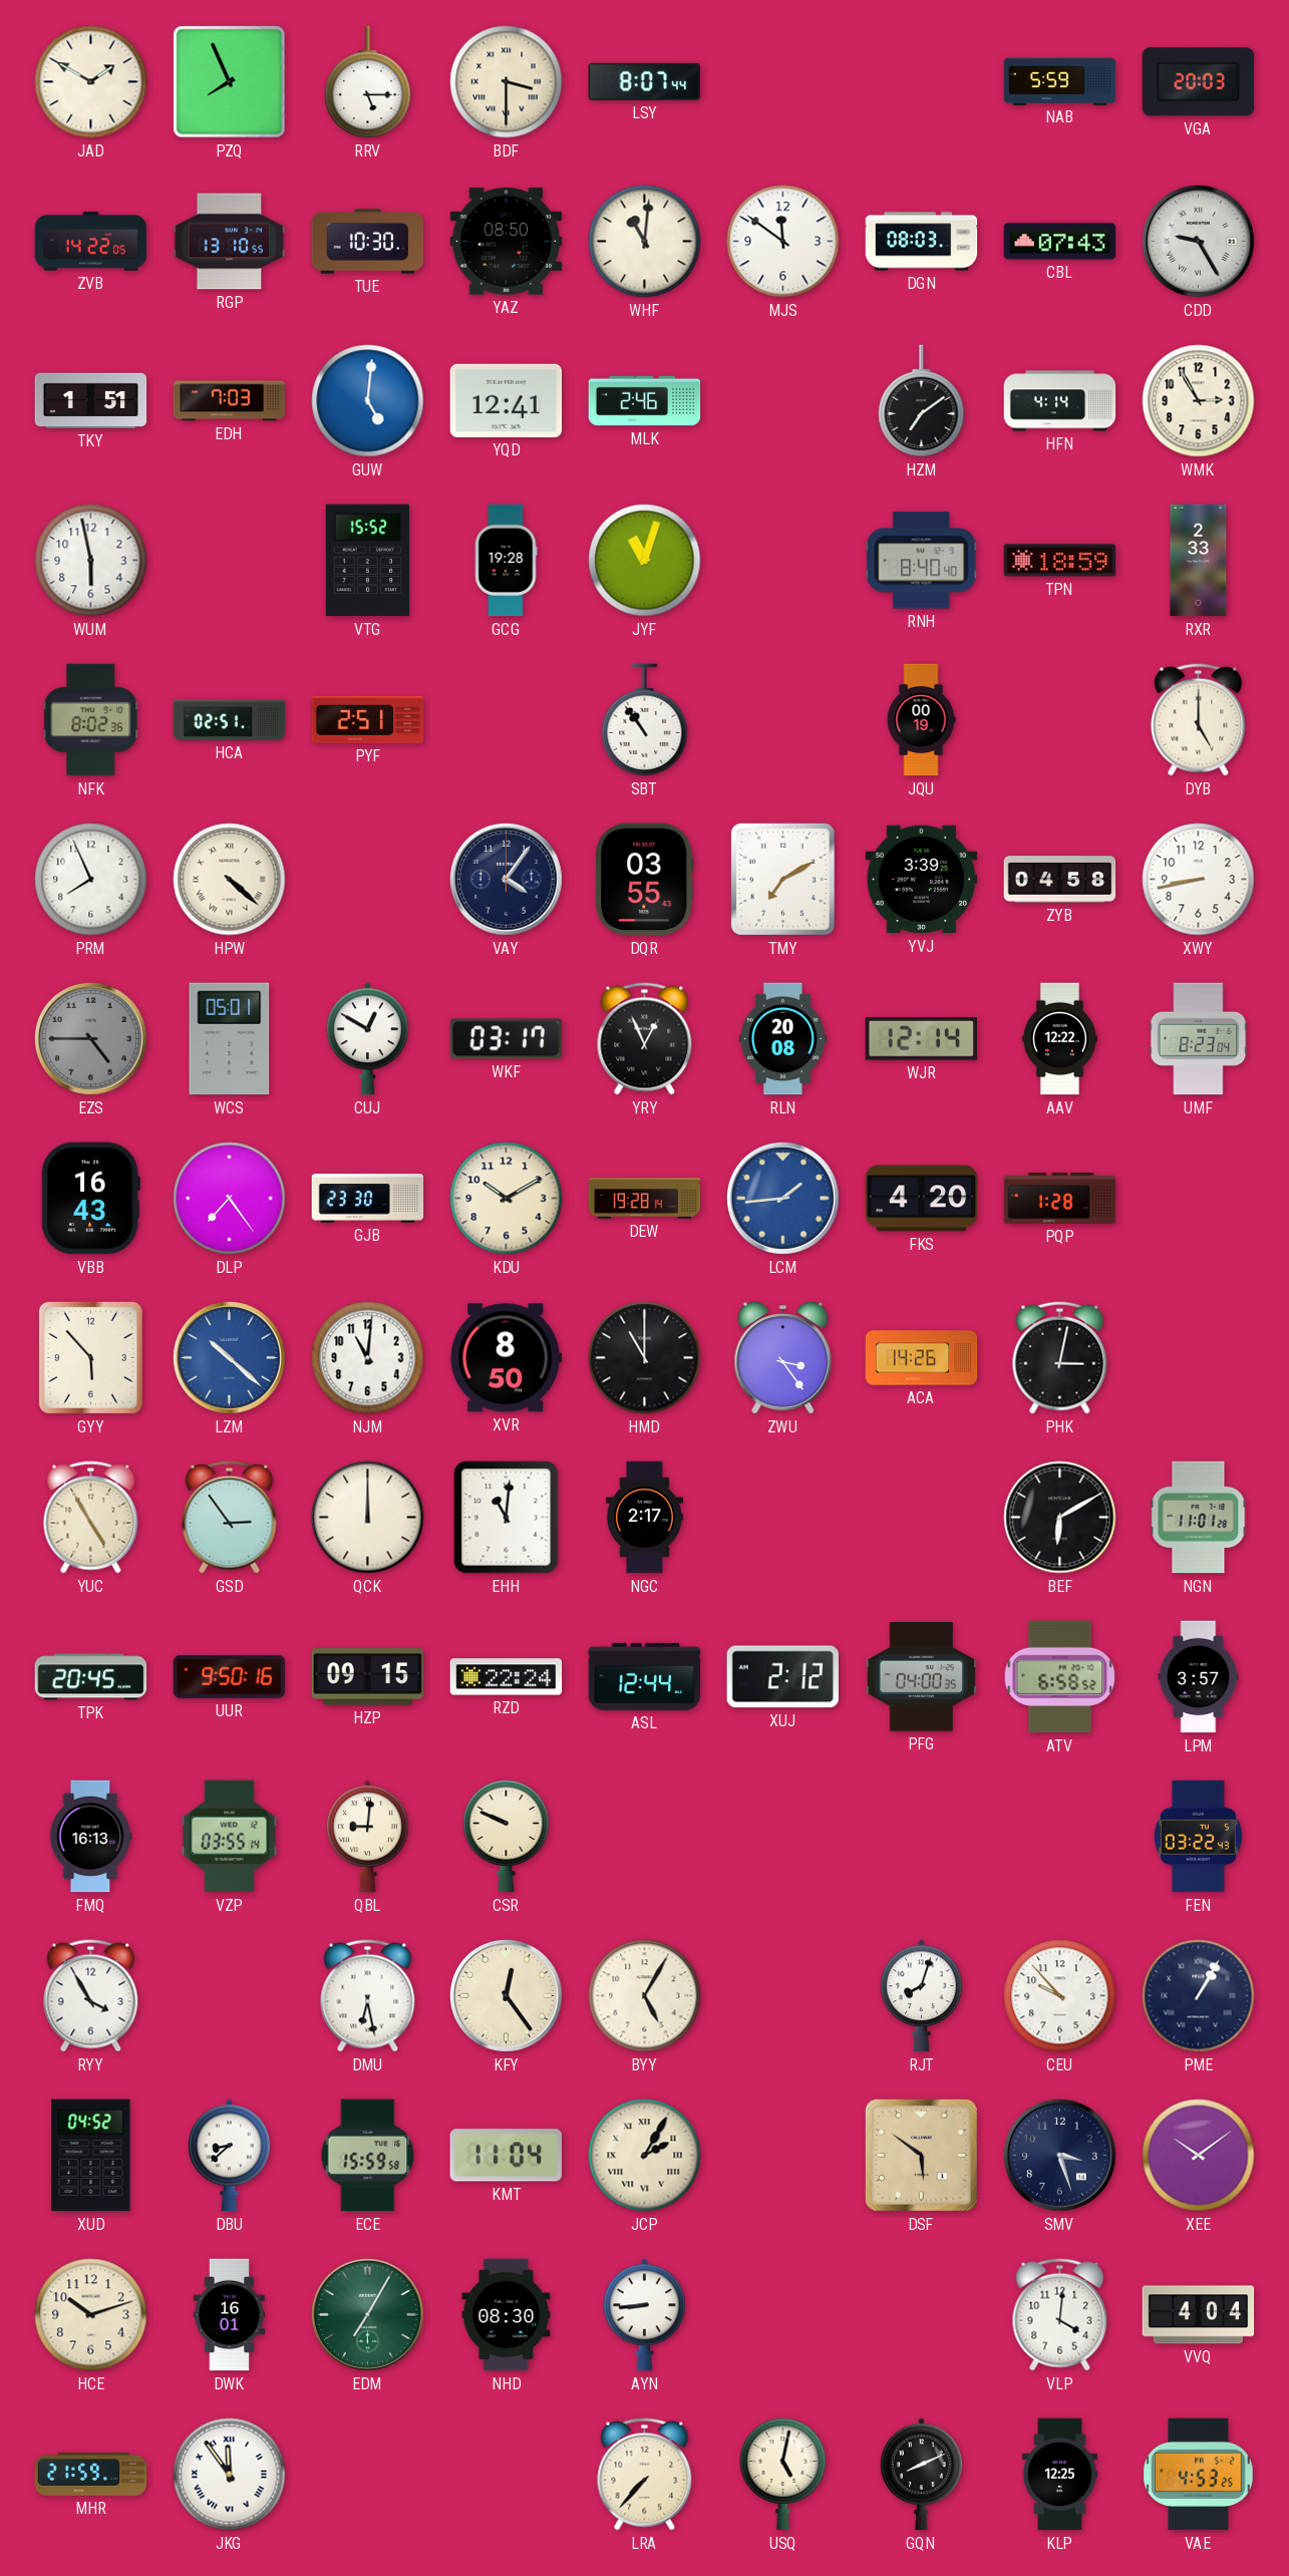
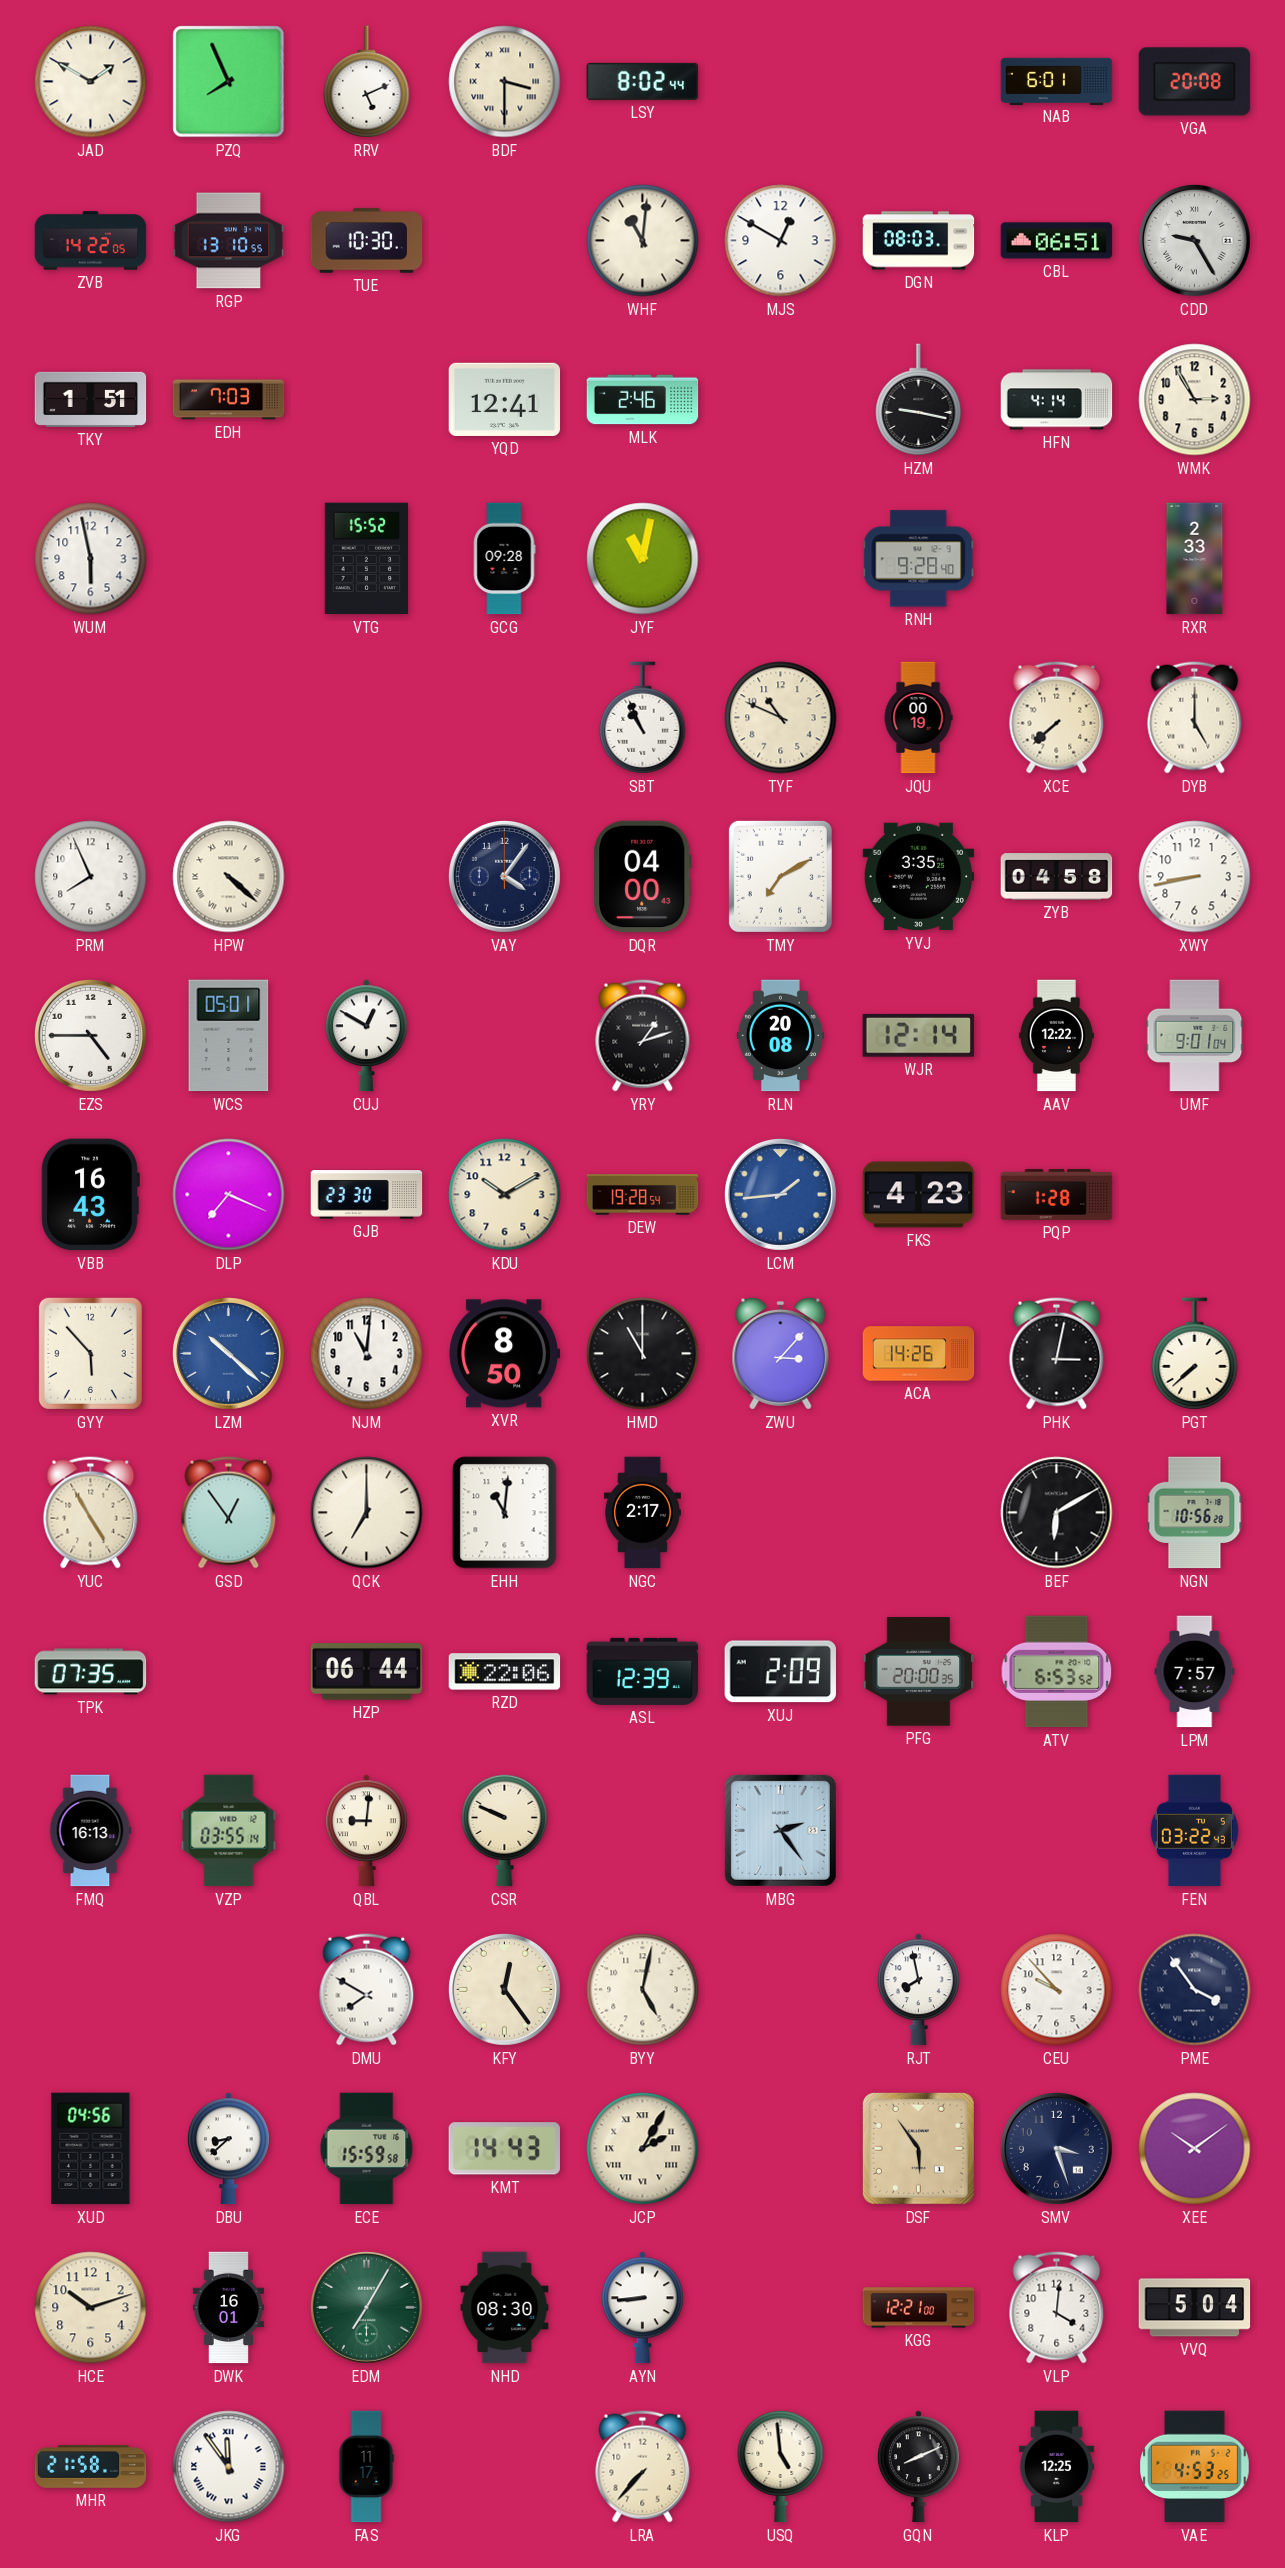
RRV: 5:15 -> 5:11 (367, 82)
LSY: 8:07 -> 8:02 (643, 81)
NAB: 5:59 -> 6:01 (1057, 81)
VGA: 20:03 -> 20:08 (1195, 82)
YAZ: 08:50 -> none (507, 242)
MJS: 11:51 -> 12:50 (781, 241)
CBL: 07:43 -> 06:51 (1057, 241)
GUW: 5:01 -> none (368, 401)
HZM: 7:09 -> 9:17 (919, 400)
GCG: 19:28 -> 09:28 (504, 559)
JYF: 11:03 -> 11:02 (643, 559)
RNH: 8:40 -> 9:28 (919, 559)
TPN: 18:59 -> none (1060, 561)
NFK: 8:02 -> none (91, 720)
HCA: 02:51 -> none (230, 719)
PYF: 2:51 -> none (368, 719)
SBT: 10:54 -> 10:56 (643, 718)
TYF: none -> 10:49 (781, 718)
XCE: none -> 7:38 (1057, 718)
DQR: 03:55 -> 04:00 (643, 877)
YVJ: 3:39 -> 3:35 (919, 877)
EZS dial: grey -> white (90, 1035)
WKF: 03:17 -> none (507, 1039)
YRY: 12:56 -> 1:12 (643, 1036)
UMF: 8:23 -> 9:01 (1195, 1036)
DLP: 7:24 -> 7:19 (229, 1195)
DEW: 19:28:14 -> 19:28:54 (643, 1195)
FKS: 4:20 -> 4:23 (919, 1195)
ZWU: 3:24 -> 3:07 (781, 1354)
PGT: none -> 7:38 (1195, 1354)
GSD: 2:54 -> 12:54 (229, 1513)
QCK: 12:00 -> 7:00 (367, 1513)
NGN: 11:01 -> 10:56 (1195, 1513)
TPK: 20:45 -> 07:35 (91, 1672)
UUR: 9:50 -> none (230, 1676)
HZP: 09:15 -> 06:44 (367, 1672)
RZD: 22:24 -> 22:06 (505, 1672)
ASL: 12:44 -> 12:39 (643, 1671)
XUJ: 2:12 -> 2:09 (780, 1672)
PFG: 04:00 -> 20:00 (919, 1672)
ATV: 6:58 -> 6:53 (1057, 1672)
LPM: 3:57 -> 7:57 (1195, 1672)
MBG: none -> 2:24 (780, 1830)
RYY: 3:55 -> none (91, 1996)
DMU: 6:28 -> 7:50 (367, 1990)
BYY: 5:05 -> 5:02 (643, 1990)
RJT: 8:03 -> 7:58 (919, 1990)
PME: 1:05 -> 3:54 (1195, 1990)
XUD: 04:52 -> 04:56 (91, 2149)
KMT: 11:04 -> 14:43 (504, 2149)
DSF: 5:51 -> 5:54 (918, 2148)
KGG: none -> 12:21 (919, 2308)
VVQ: 4:04 -> 5:04 (1195, 2308)
MHR: 21:59 -> 21:58 (91, 2467)
FAS: none -> 11:17 (366, 2467)
USQ: 5:02 -> 4:59 (781, 2466)
